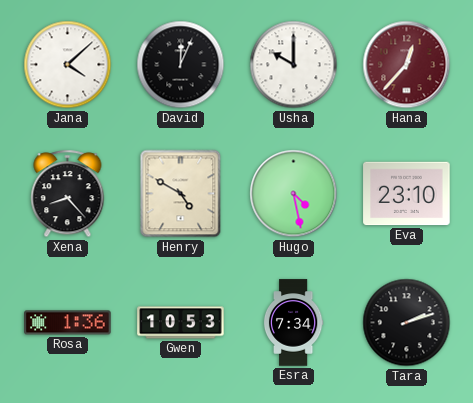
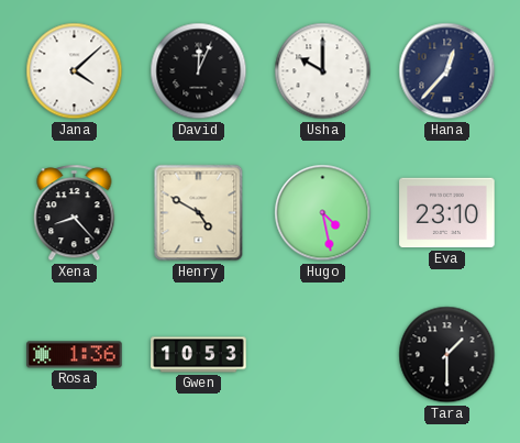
Hana dial: burgundy -> navy (447, 71)
Esra: 7:34 -> none (293, 323)
Tara: 2:12 -> 1:30 (447, 355)
